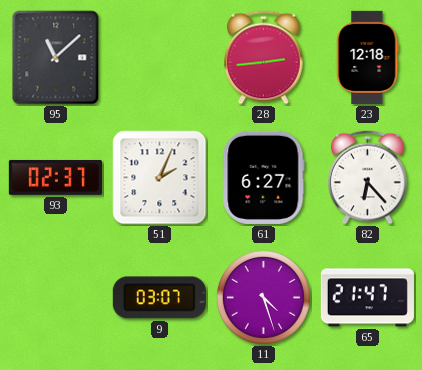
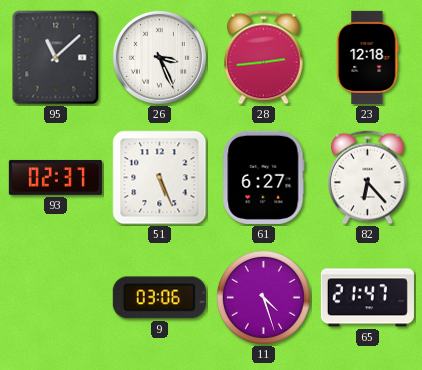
26: none -> 3:26 (159, 57)
51: 2:04 -> 5:26 (160, 178)
9: 03:07 -> 03:06 (159, 298)
